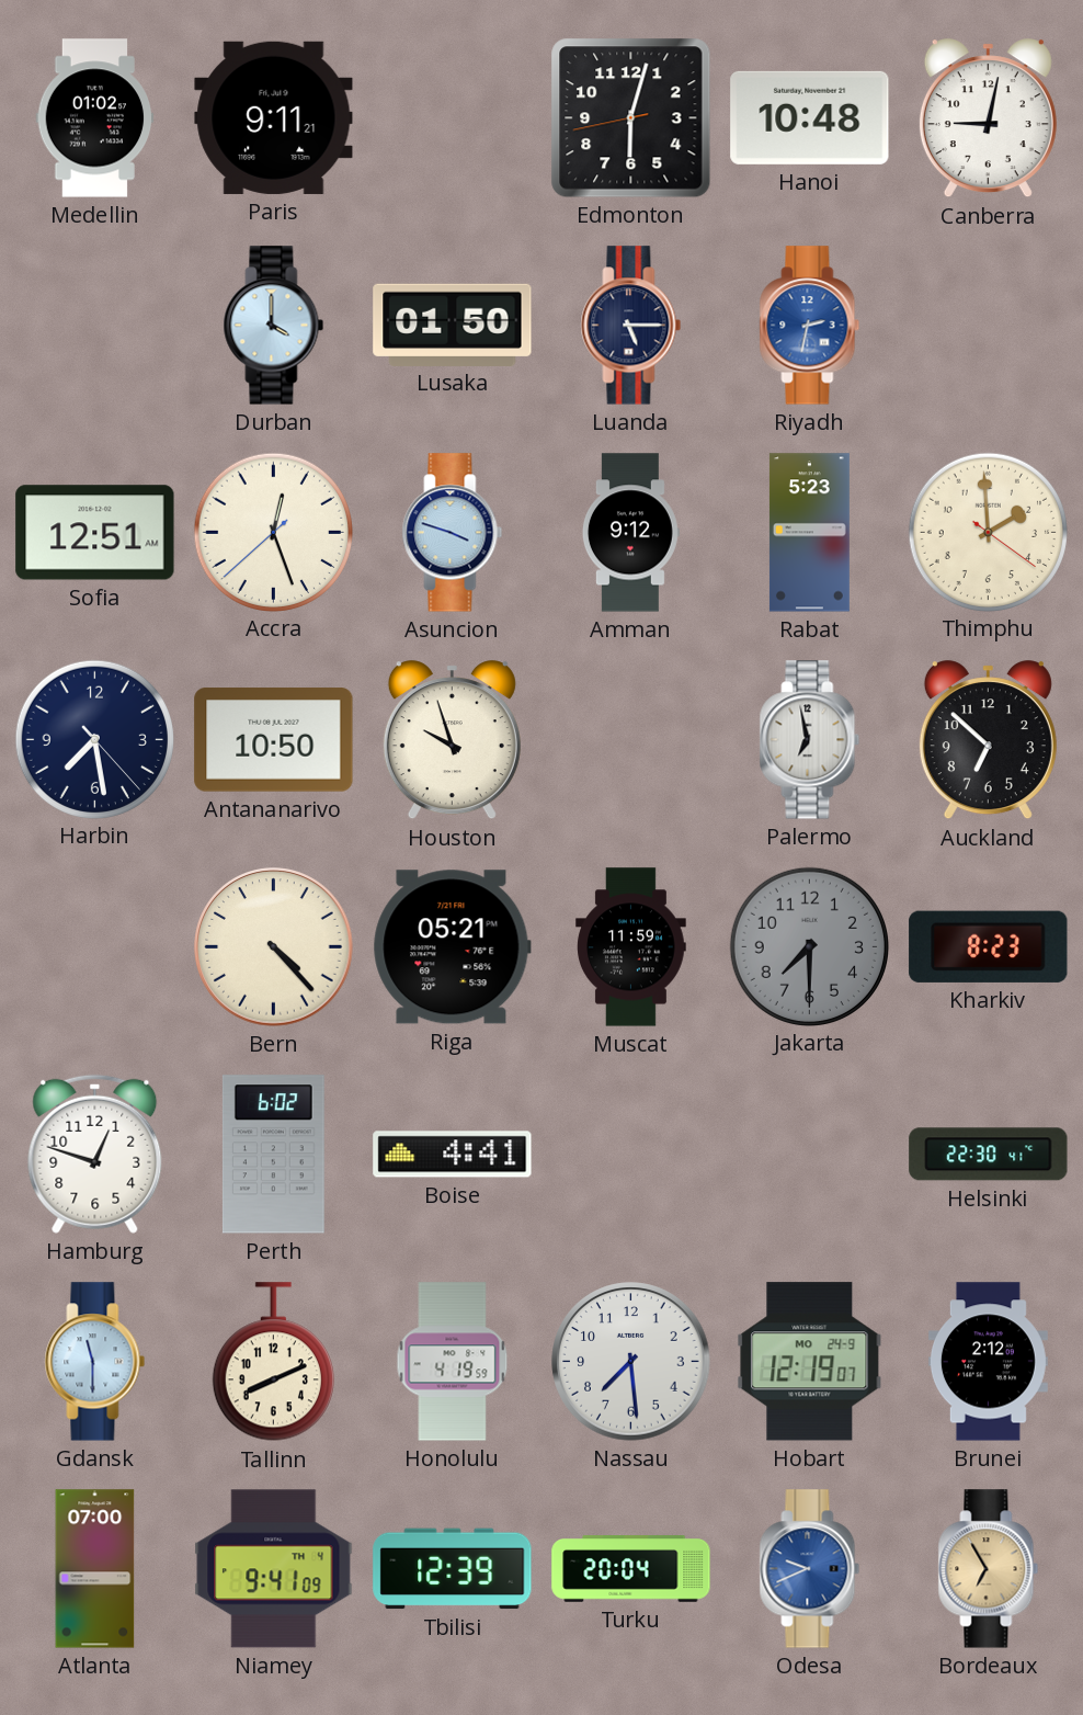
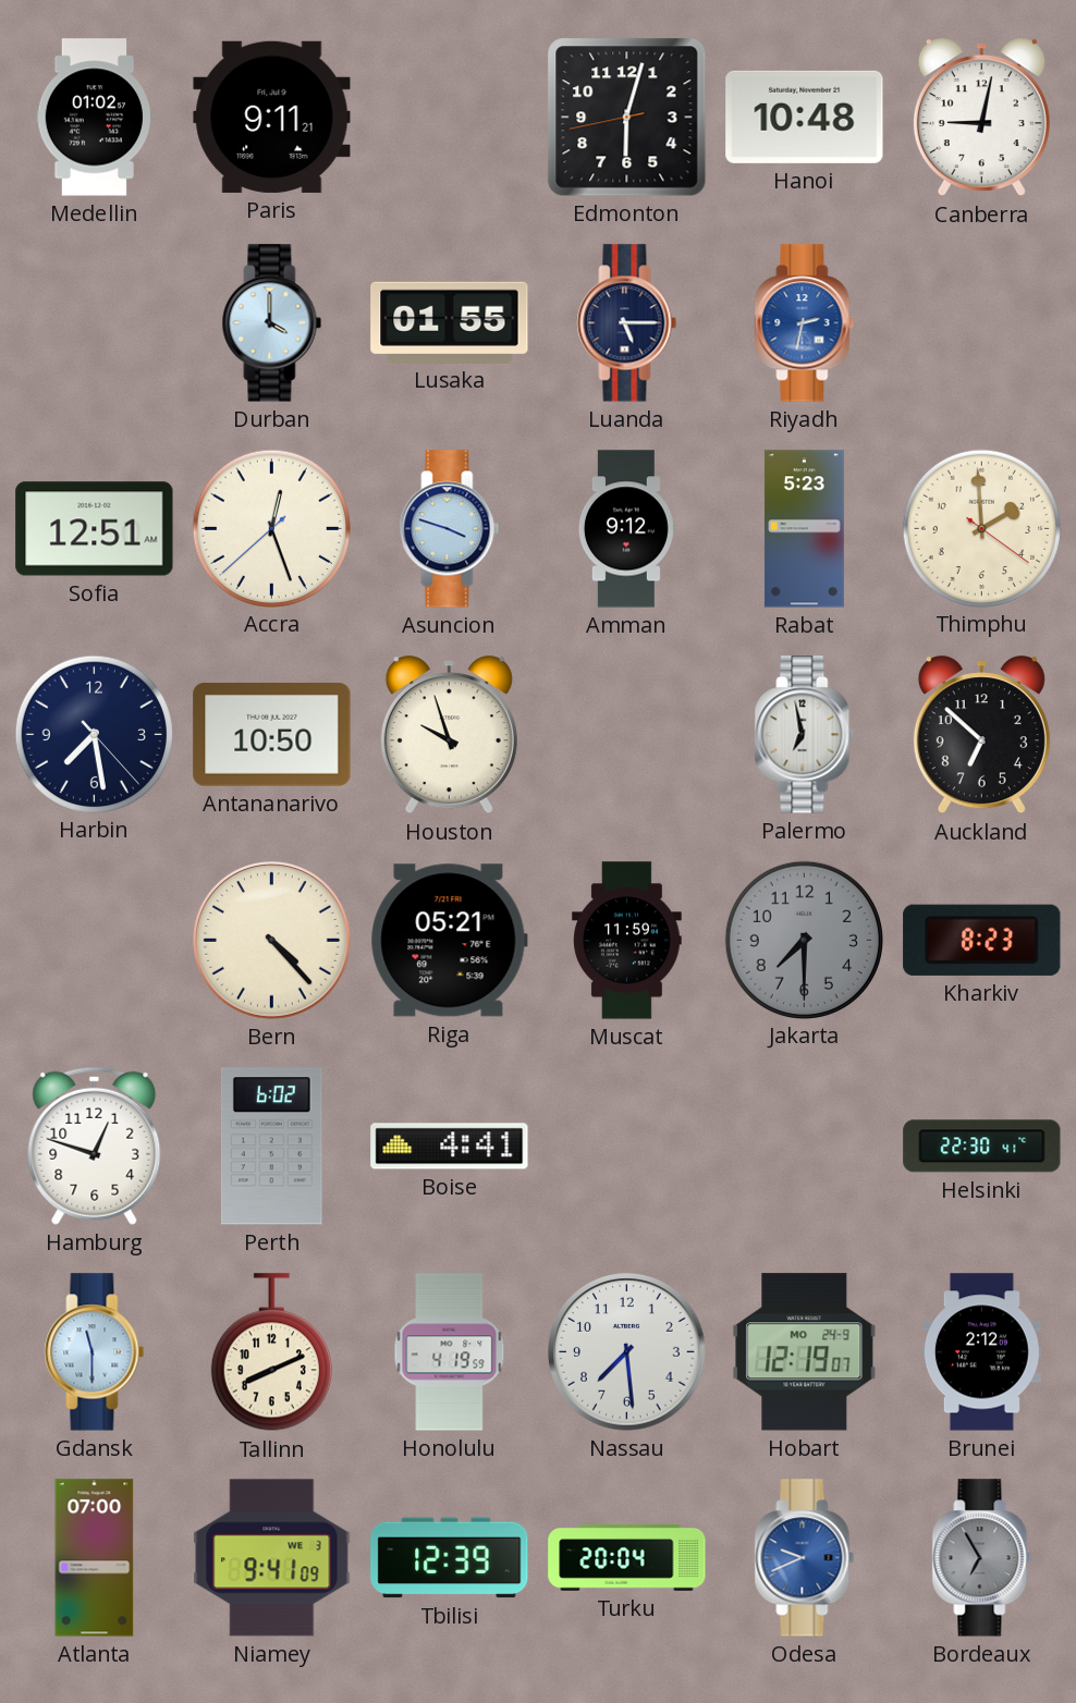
Lusaka: 01:50 -> 01:55 (450, 322)
Niamey date: TH 4 -> WE 3 (272, 1558)
Bordeaux dial: champagne -> grey (982, 1558)
